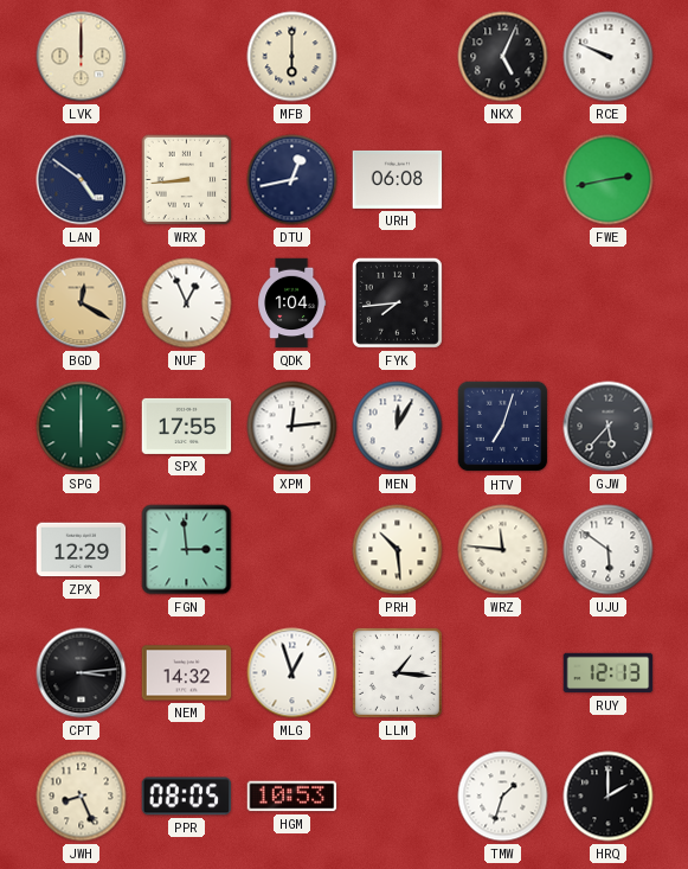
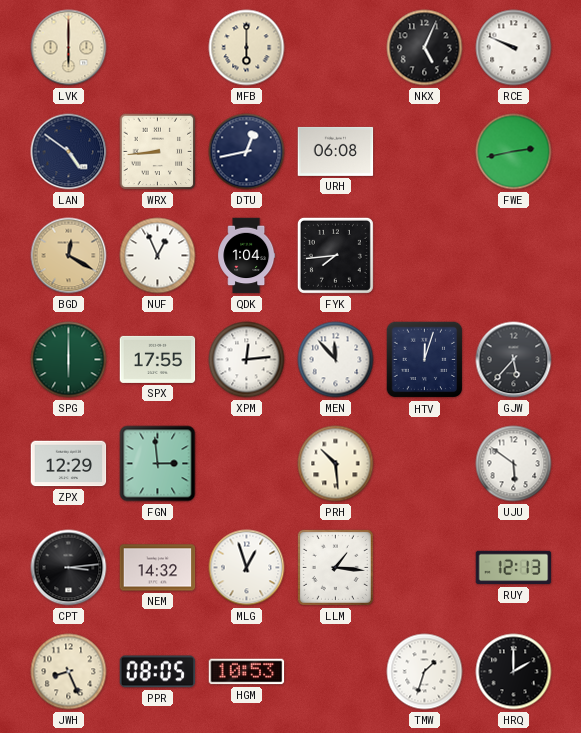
LVK: 12:00 -> 6:00 (69, 48)
MEN: 12:05 -> 11:53 (336, 360)
HTV: 7:03 -> 12:03 (425, 360)
WRZ: 11:46 -> none (503, 550)
